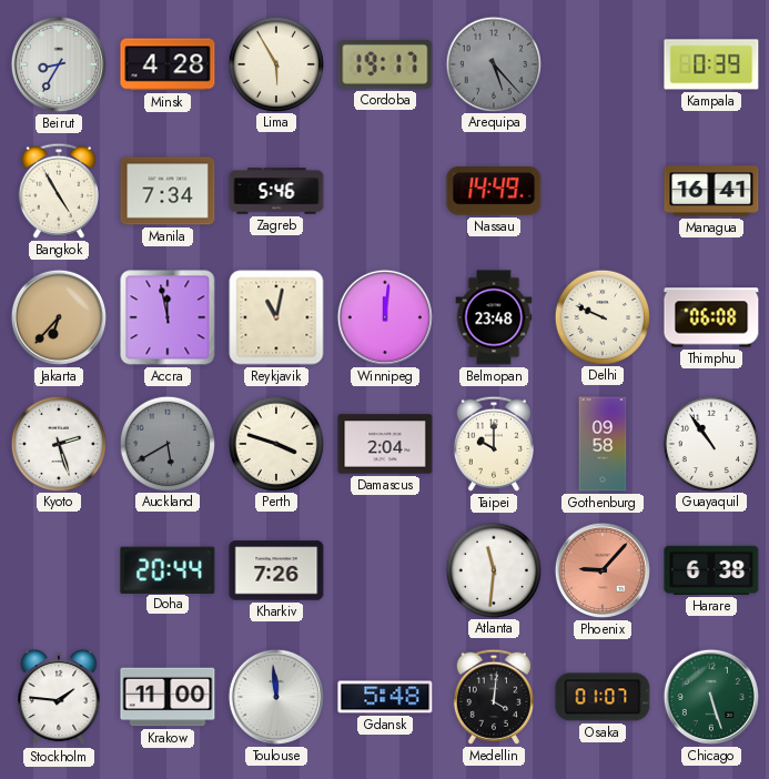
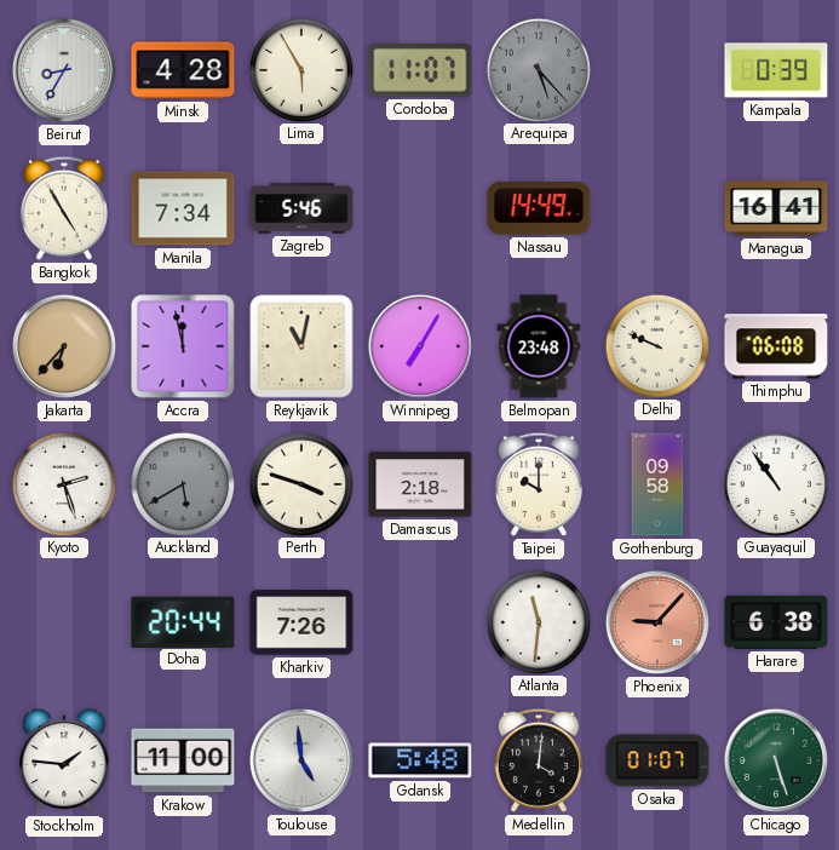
Cordoba: 19:17 -> 11:07 (420, 70)
Winnipeg: 12:01 -> 7:05 (420, 346)
Damascus: 2:04 -> 2:18 (420, 484)
Toulouse: 11:59 -> 4:59 (301, 760)
